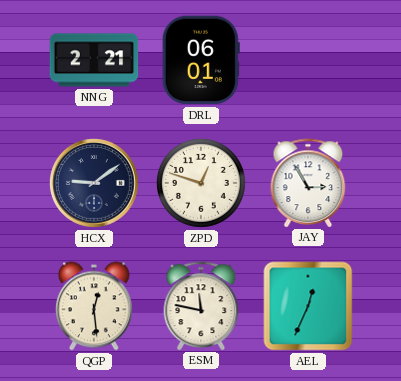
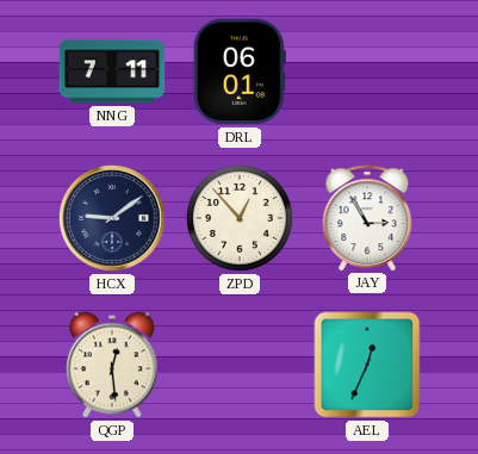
NNG: 2:21 -> 7:11 (112, 71)
ZPD: 12:48 -> 12:53 (240, 218)
ESM: 11:47 -> none (201, 306)
